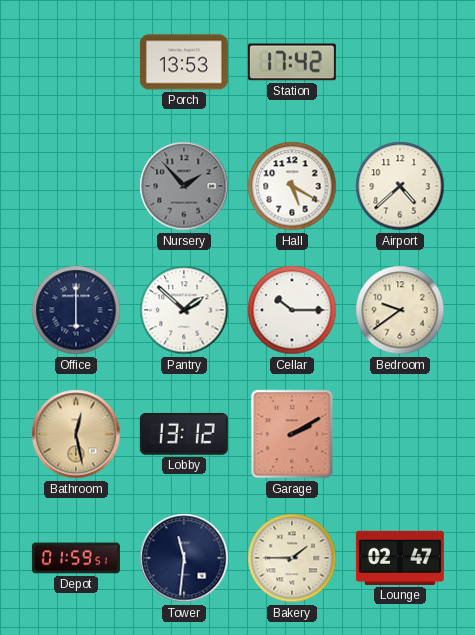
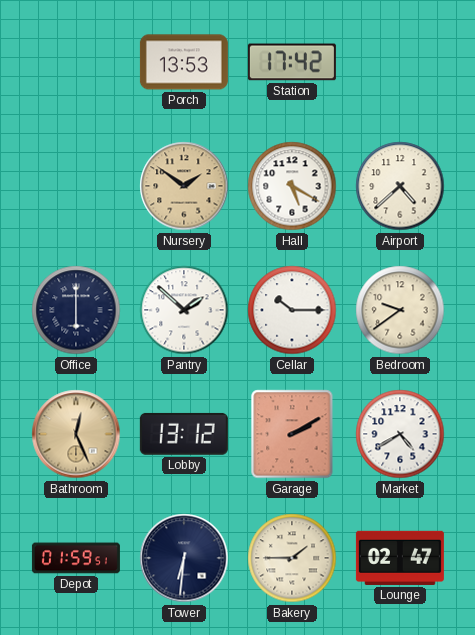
Nursery: 1:53 -> 1:51 (184, 186)
Nursery dial: grey -> champagne (184, 186)
Bathroom: 12:28 -> 12:26 (76, 434)
Market: none -> 4:40 (400, 434)
Tower: 11:31 -> 6:31 (184, 558)
